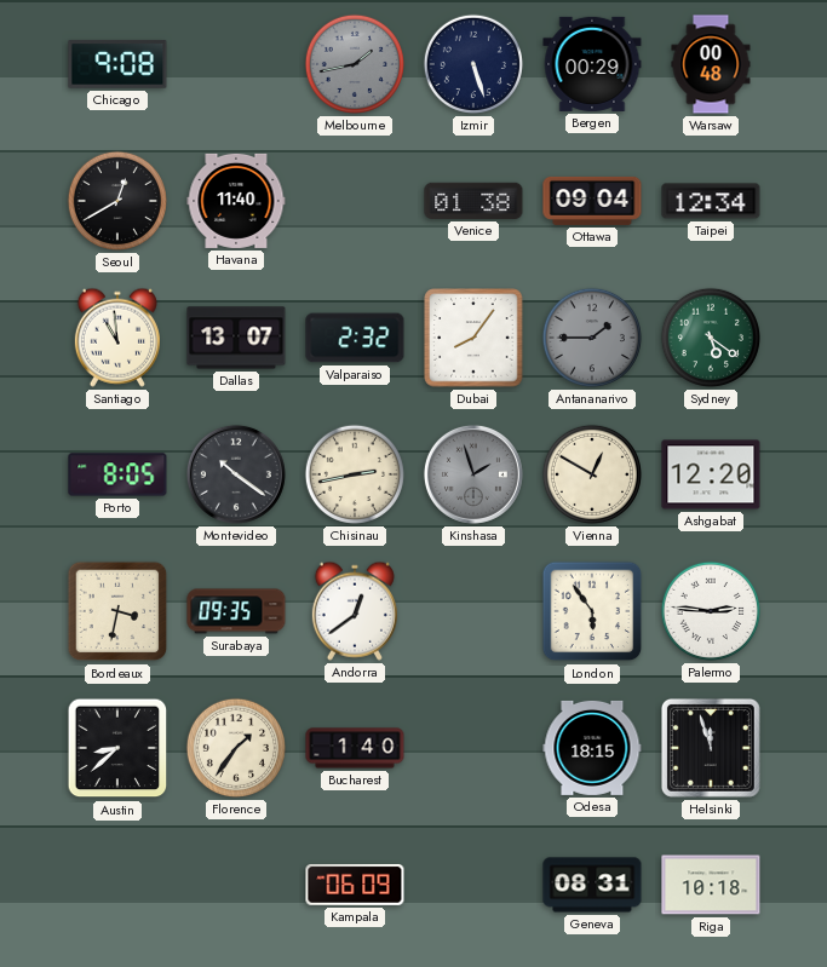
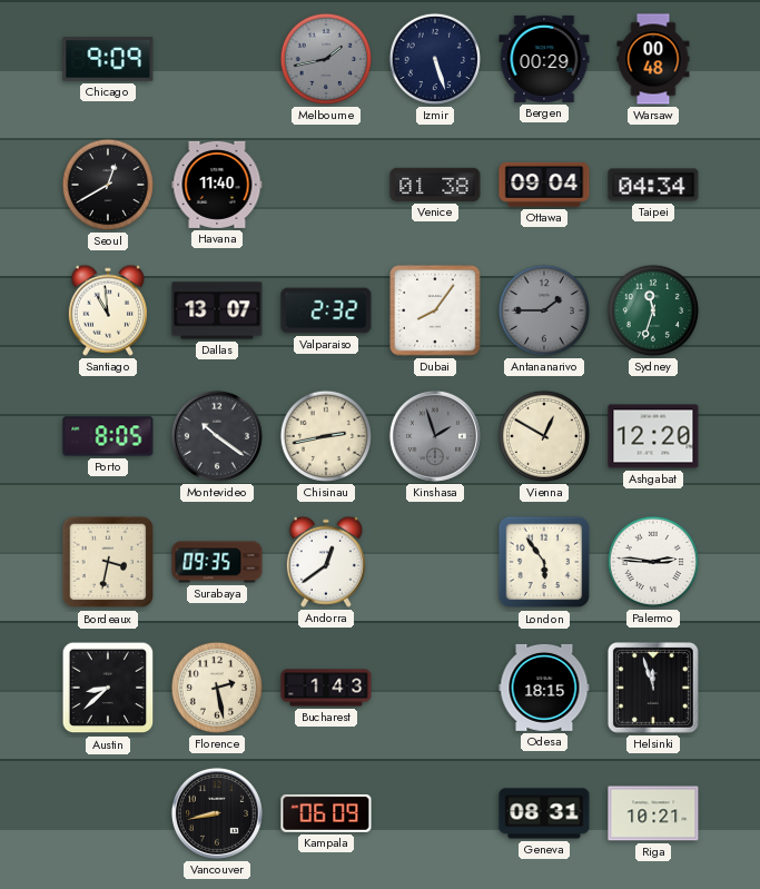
Chicago: 9:08 -> 9:09 (108, 59)
Taipei: 12:34 -> 04:34 (653, 185)
Sydney: 5:21 -> 11:33 (653, 310)
Florence: 1:36 -> 2:28 (217, 688)
Bucharest: 1:40 -> 1:43 (326, 688)
Vancouver: none -> 8:43 (217, 813)
Riga: 10:18 -> 10:21 (653, 813)
